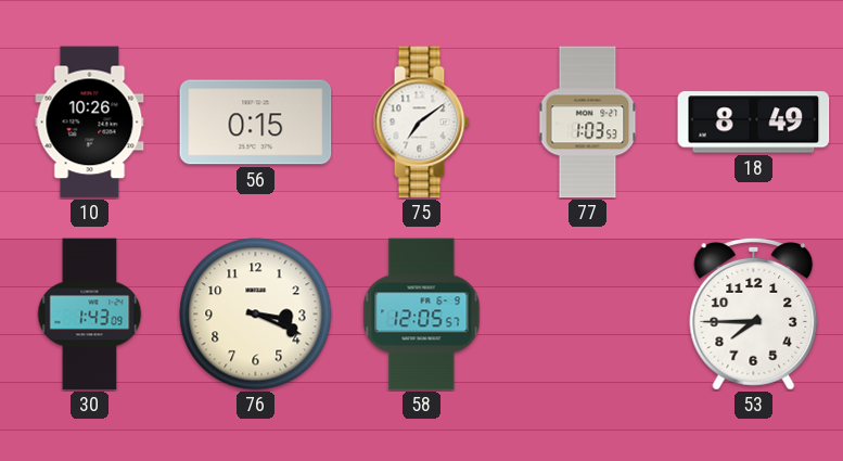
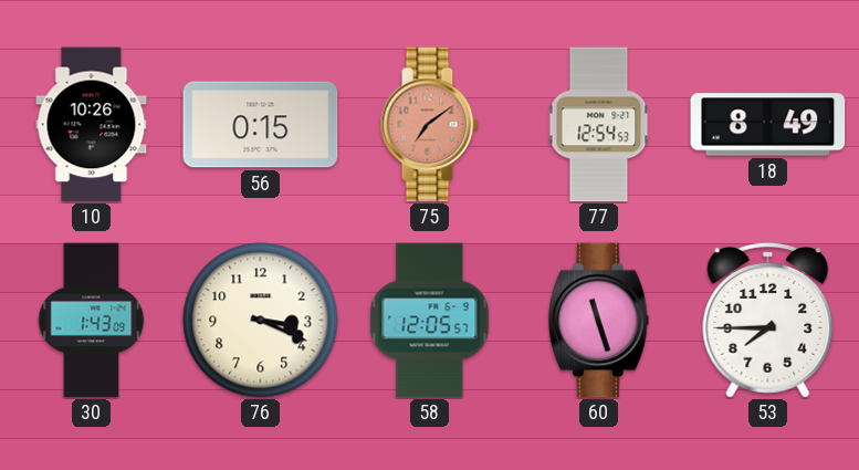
75 dial: white -> salmon (429, 125)
77: 1:03 -> 12:54 (599, 125)
60: none -> 11:27 (598, 321)
